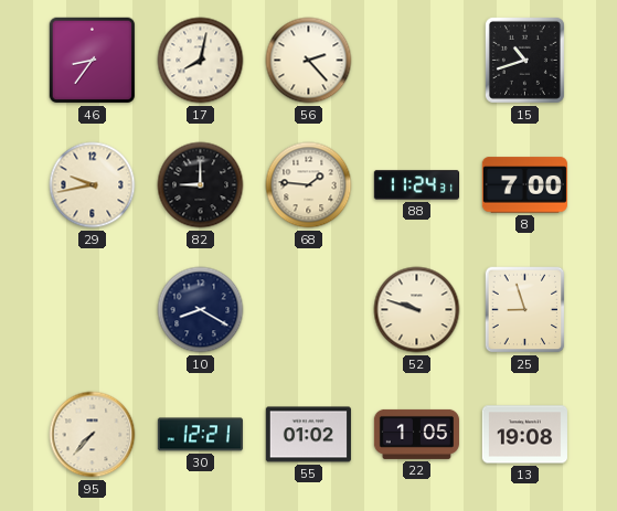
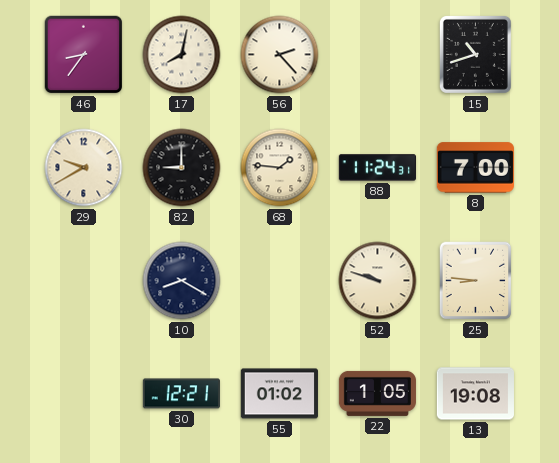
29: 9:43 -> 9:40 (84, 168)
25: 8:57 -> 8:46 (476, 281)
95: 7:37 -> none (93, 435)
